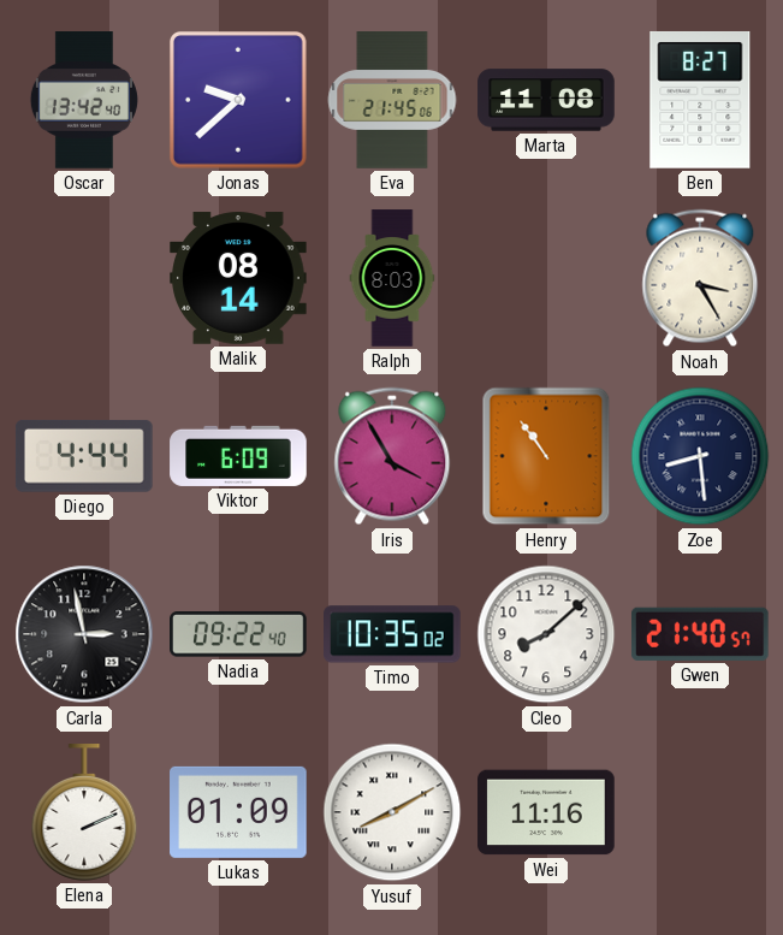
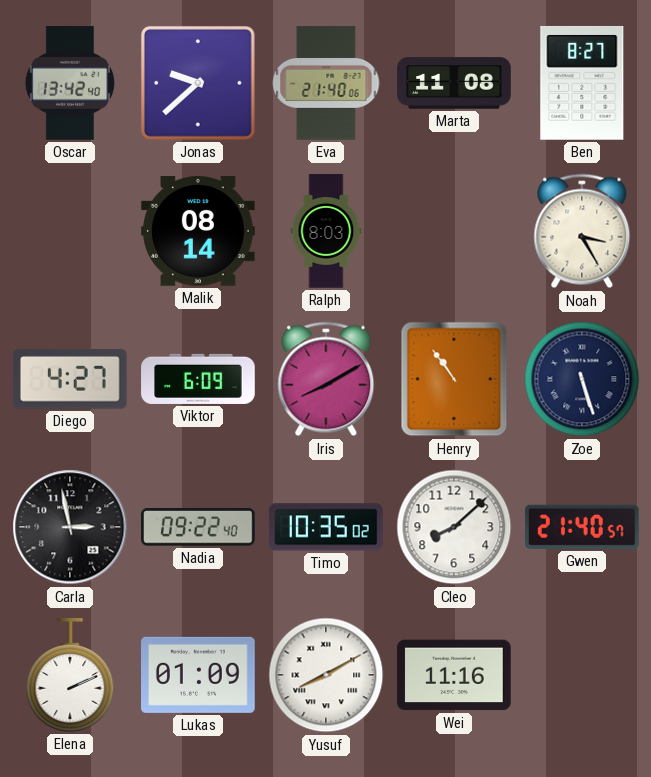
Eva: 21:45 -> 21:40 (326, 83)
Diego: 4:44 -> 4:27 (70, 379)
Iris: 3:55 -> 8:10 (326, 379)
Zoe: 8:29 -> 5:27 (582, 379)
